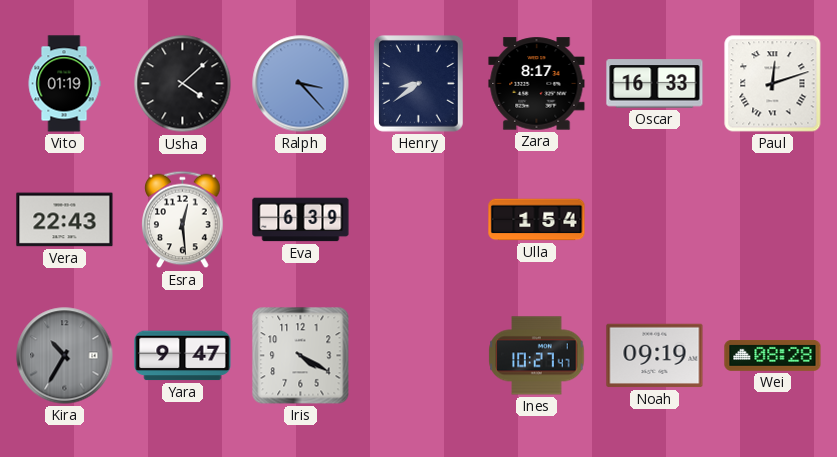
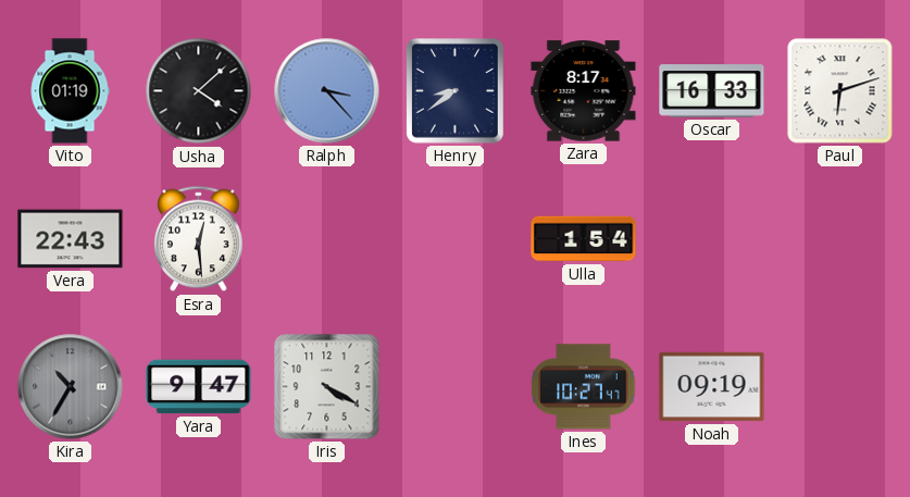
Paul: 12:12 -> 6:12 (840, 91)
Eva: 6:39 -> none (301, 220)
Wei: 08:28 -> none (773, 356)
